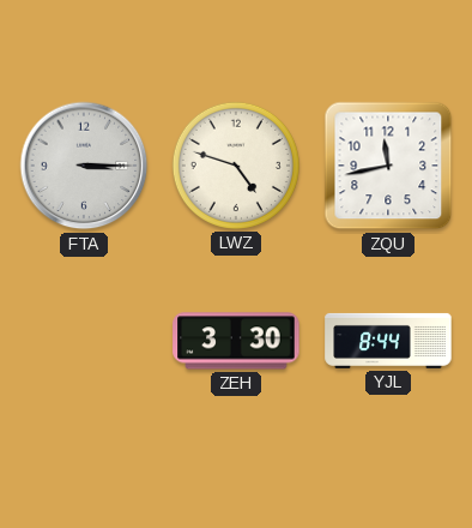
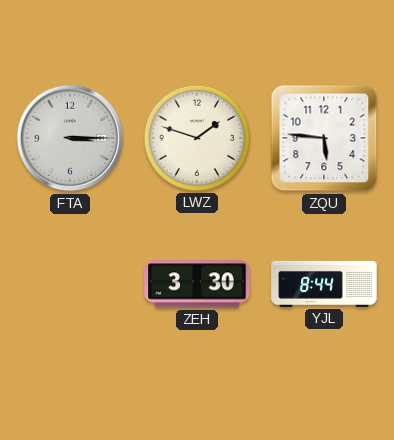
LWZ: 4:48 -> 1:48 (197, 138)
ZQU: 11:43 -> 5:46 (324, 138)
